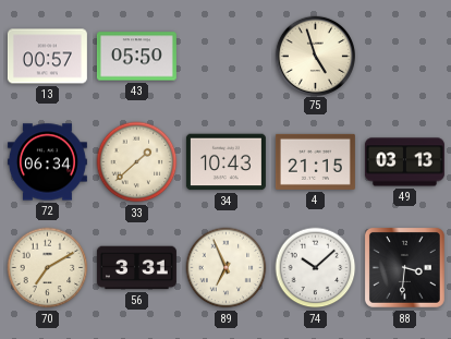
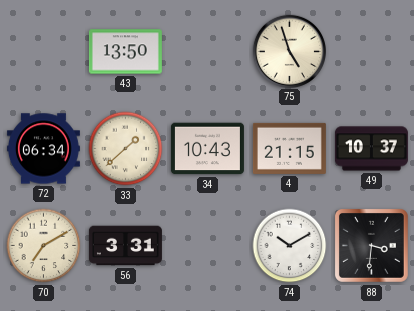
13: 00:57 -> none (47, 57)
43: 05:50 -> 13:50 (125, 52)
49: 03:13 -> 10:37 (371, 149)
89: 6:56 -> none (227, 268)
74: 10:08 -> 10:10 (290, 246)
